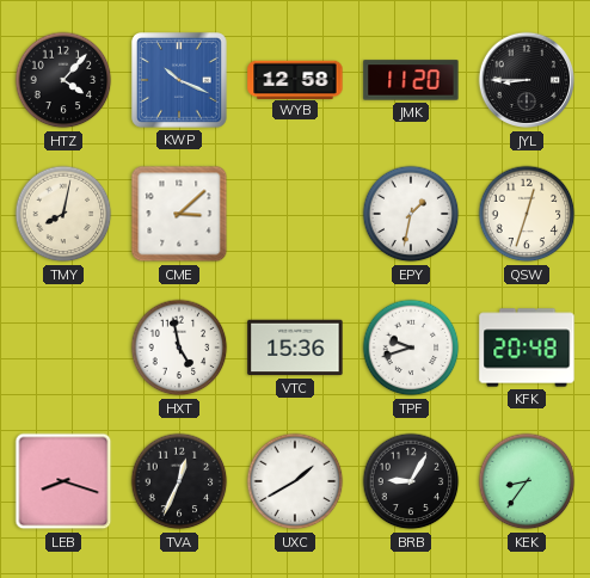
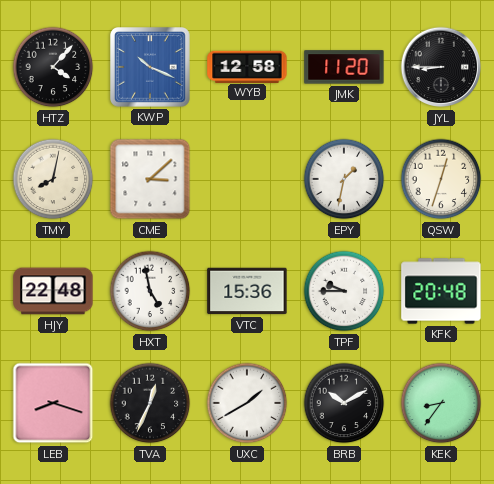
HJY: none -> 22:48 (53, 291)
TPF: 9:42 -> 9:45 (344, 291)
BRB: 9:05 -> 10:10 (344, 403)
